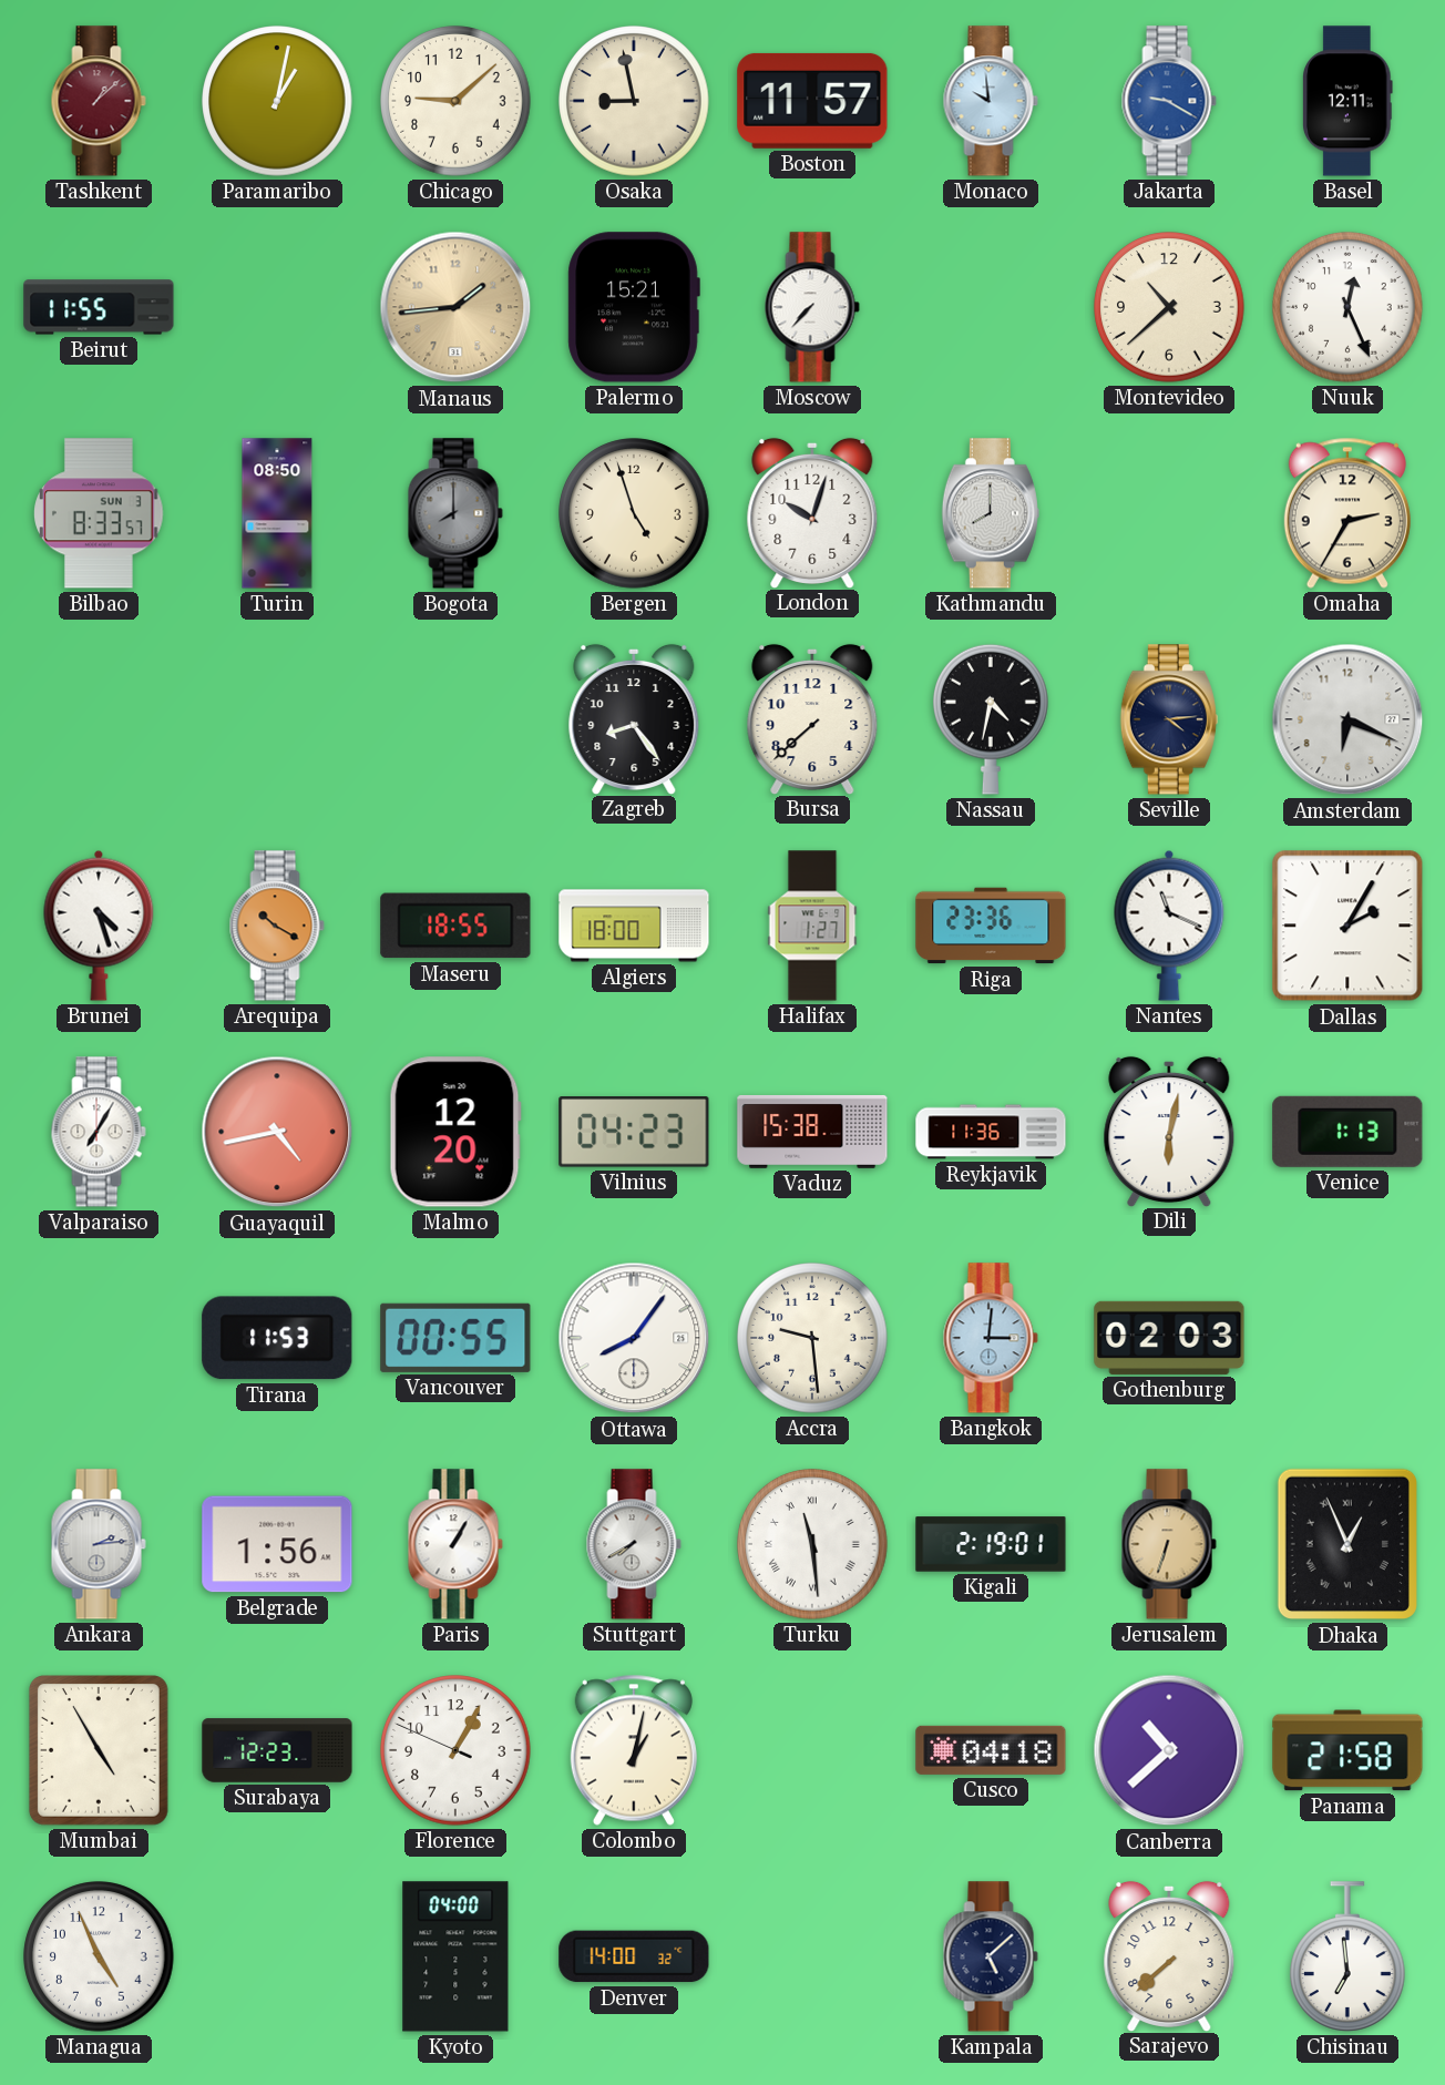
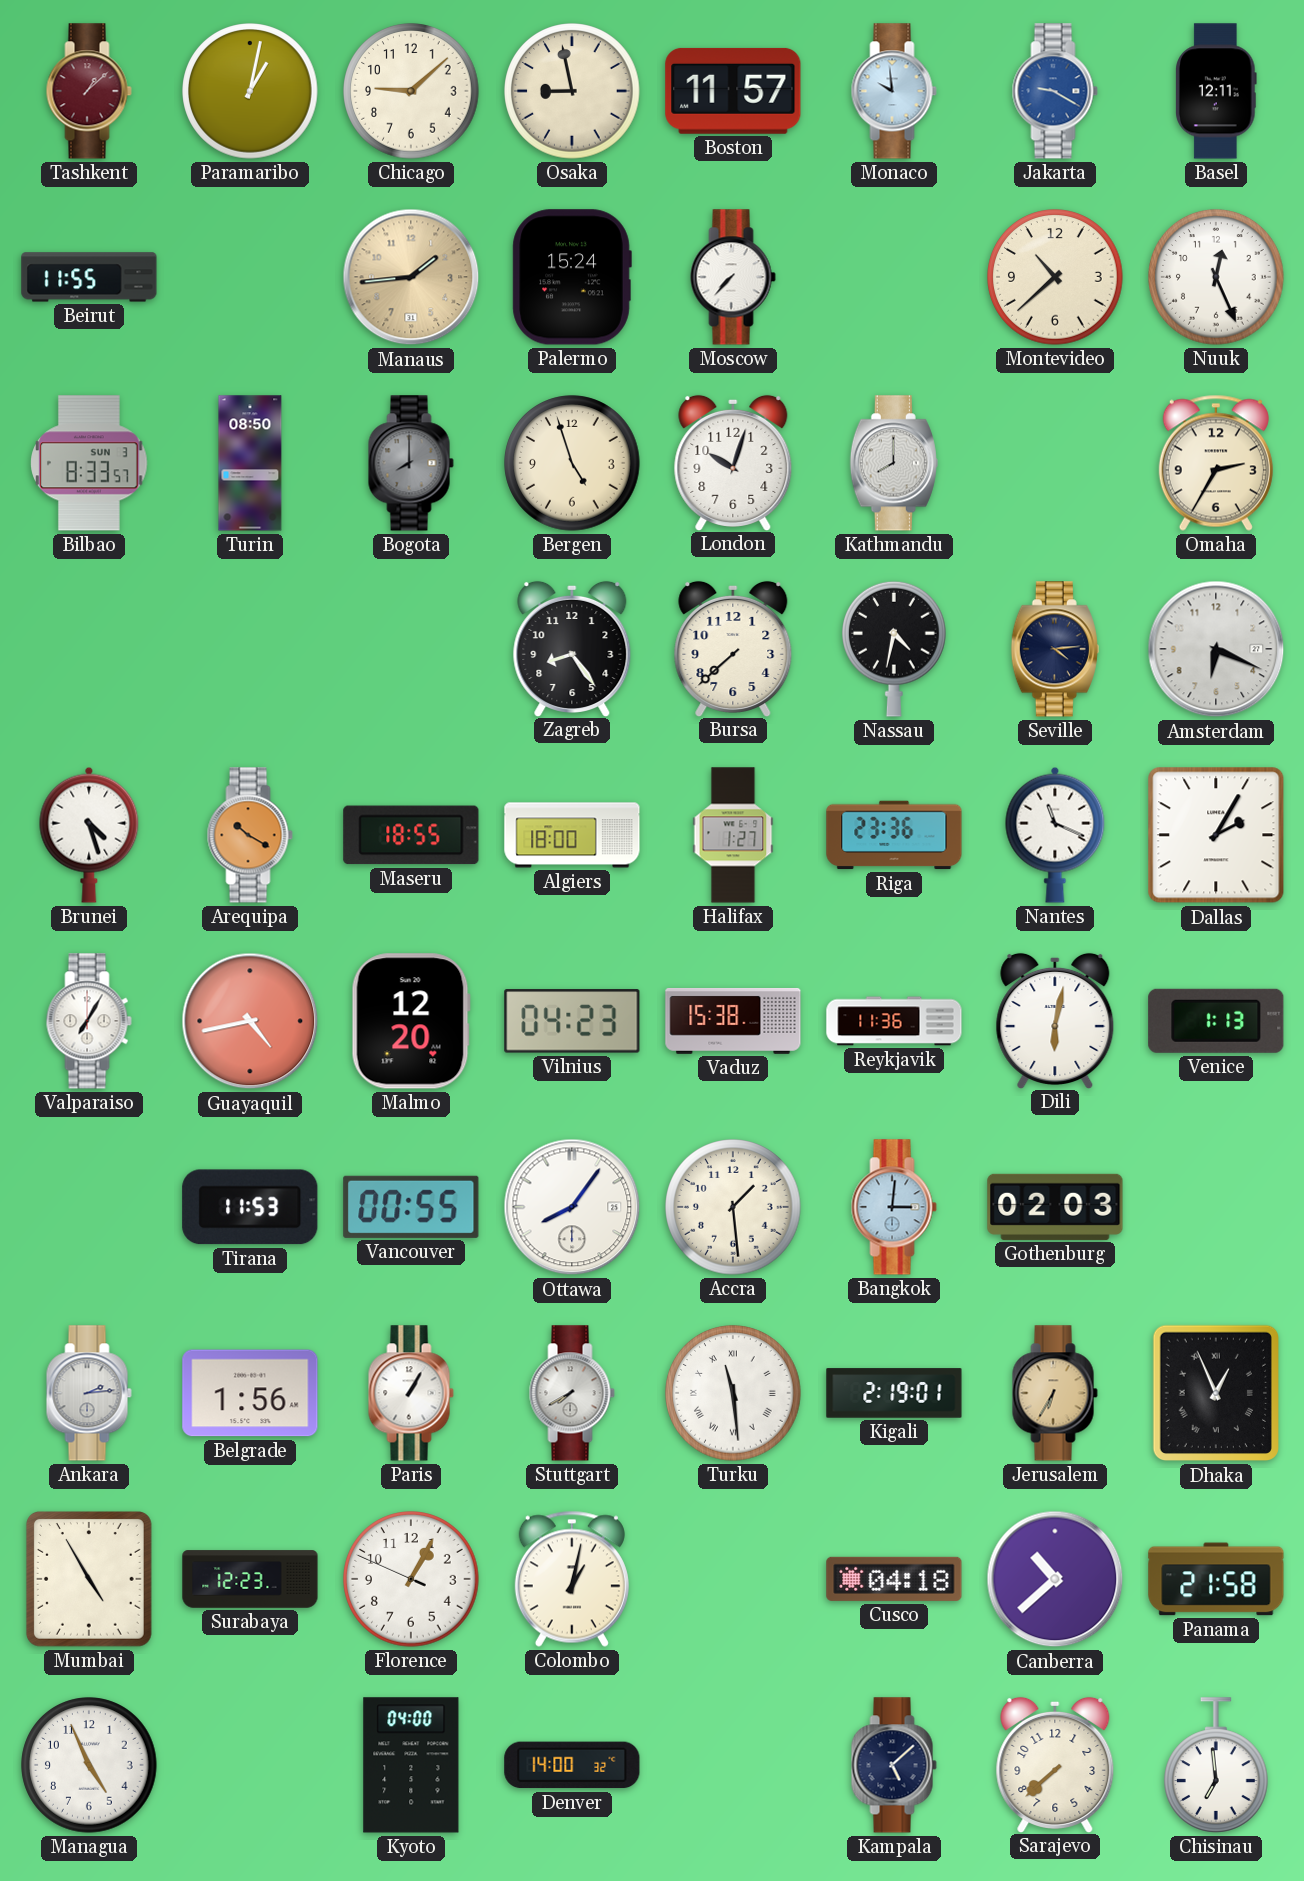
Palermo: 15:21 -> 15:24 (572, 277)
Accra: 9:29 -> 1:29 (733, 1207)
Jerusalem: 6:33 -> 6:35 (1055, 1393)
